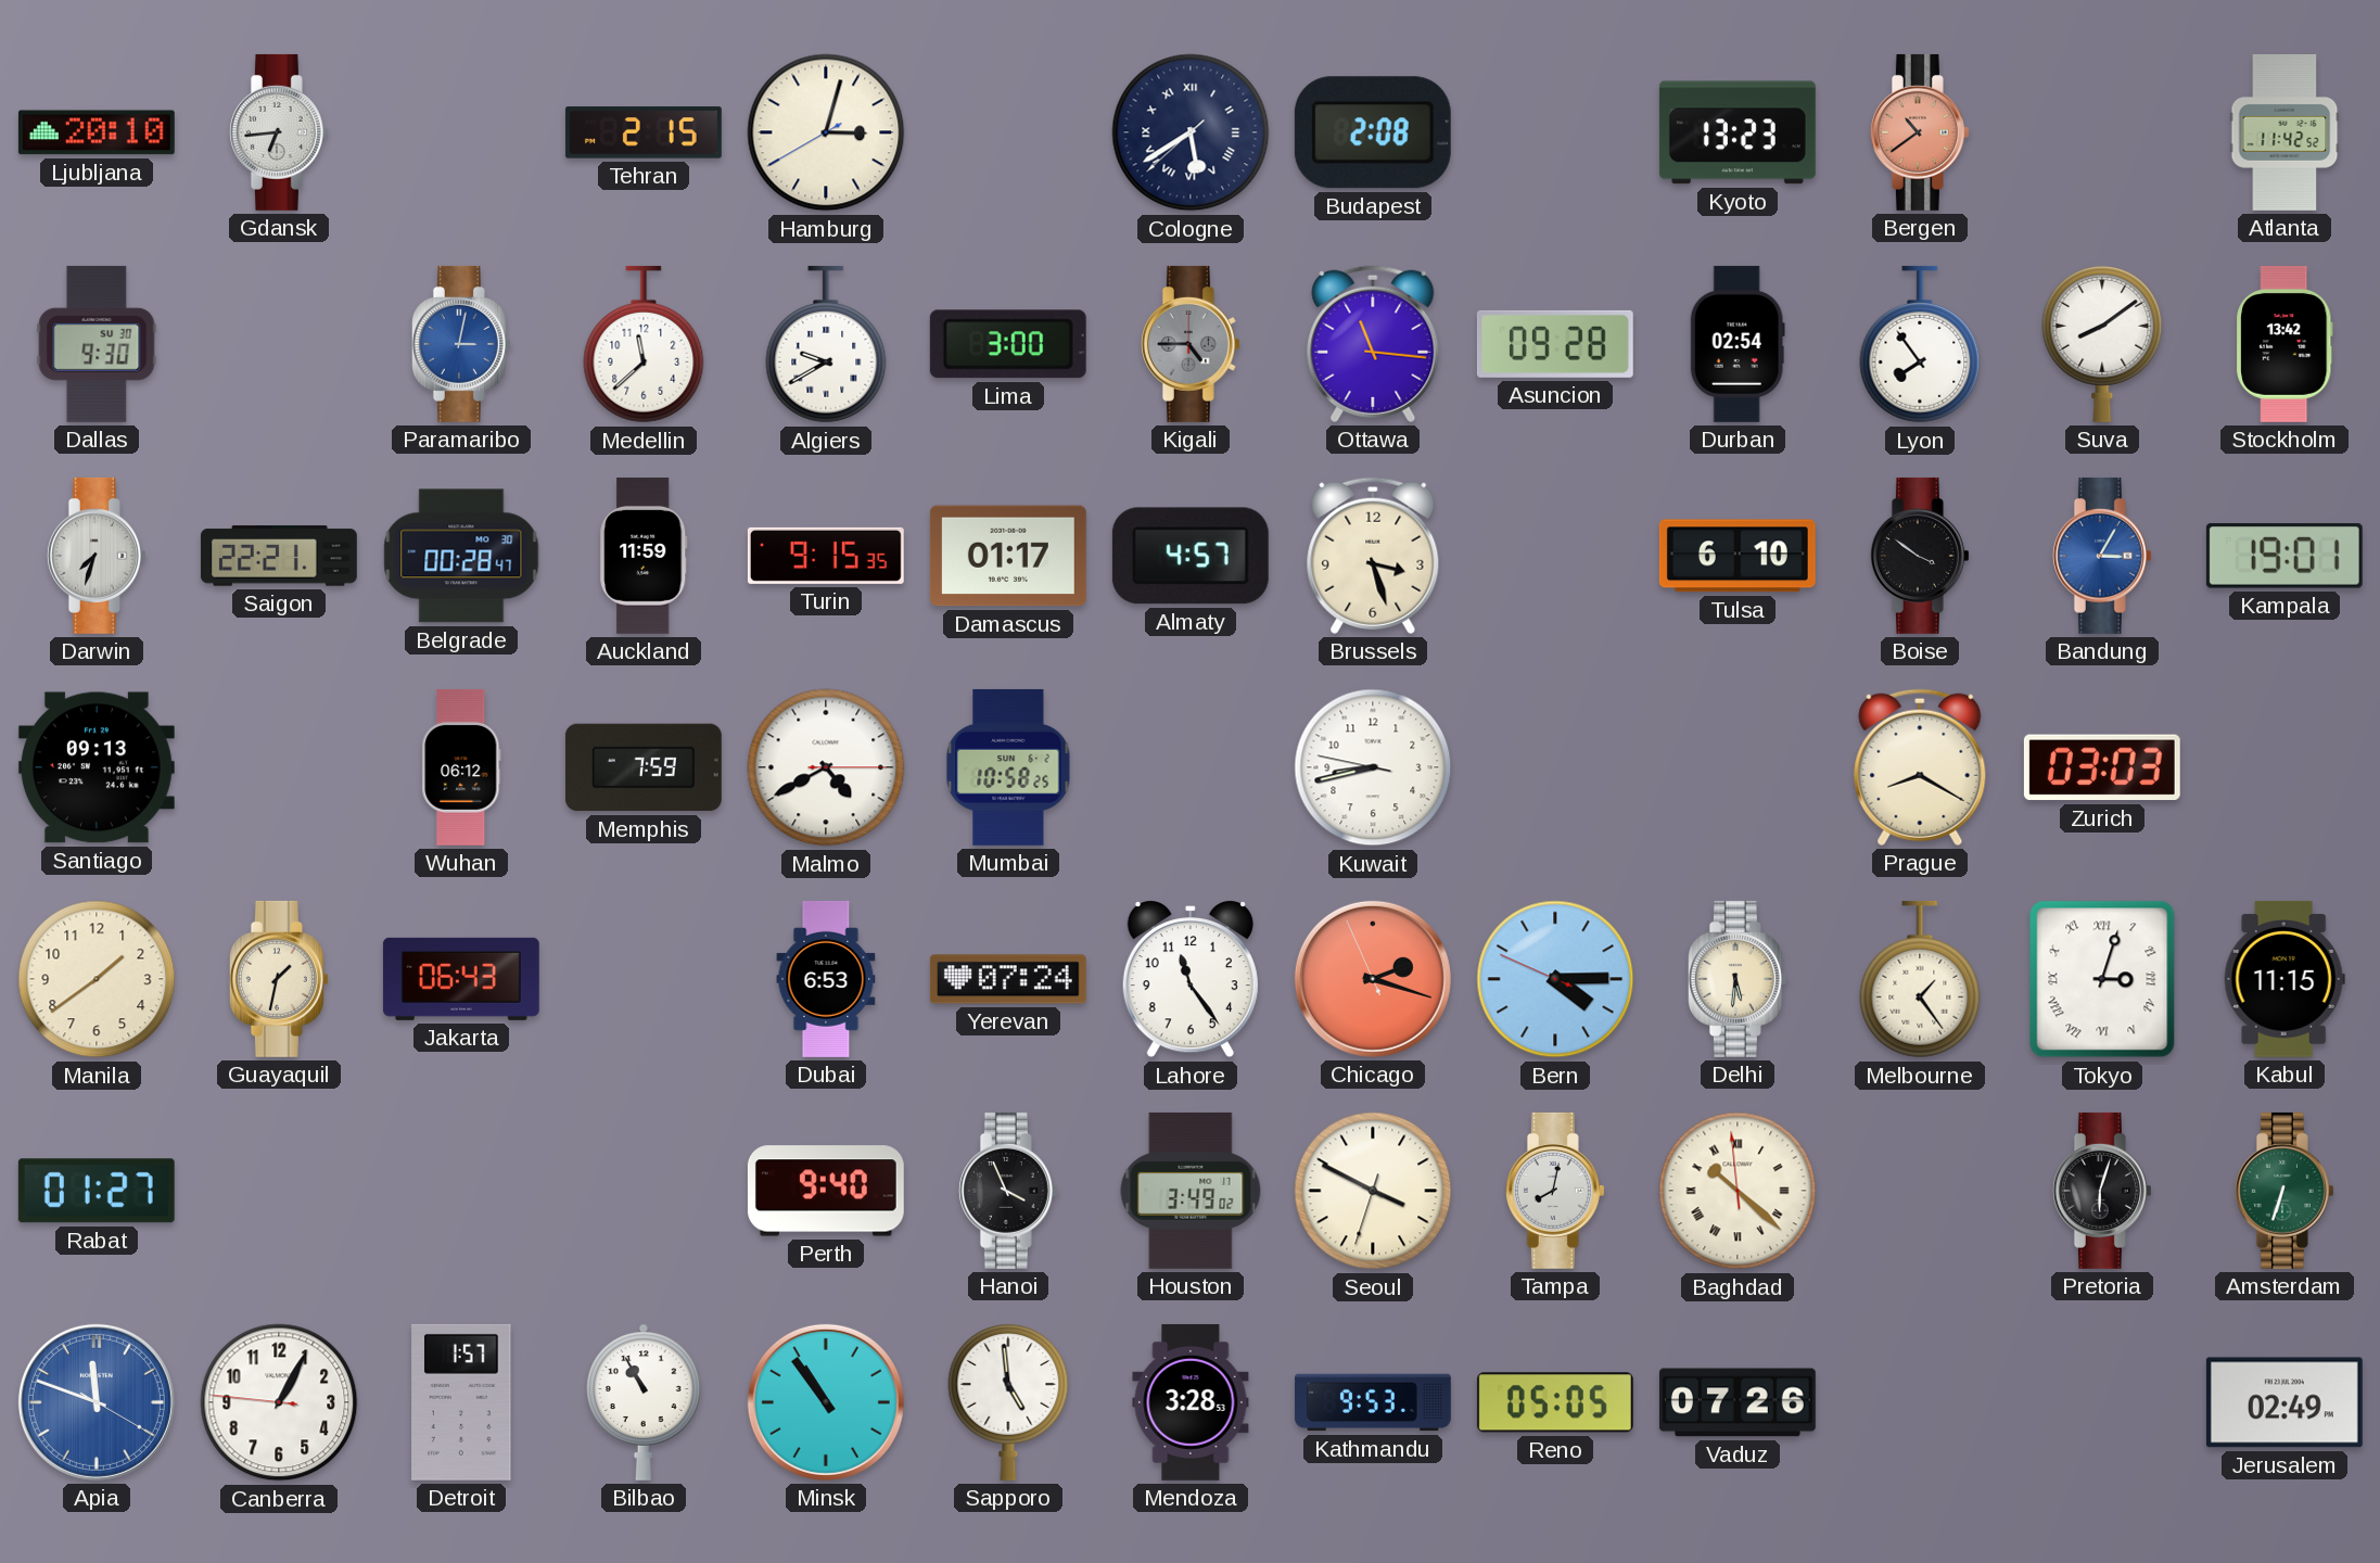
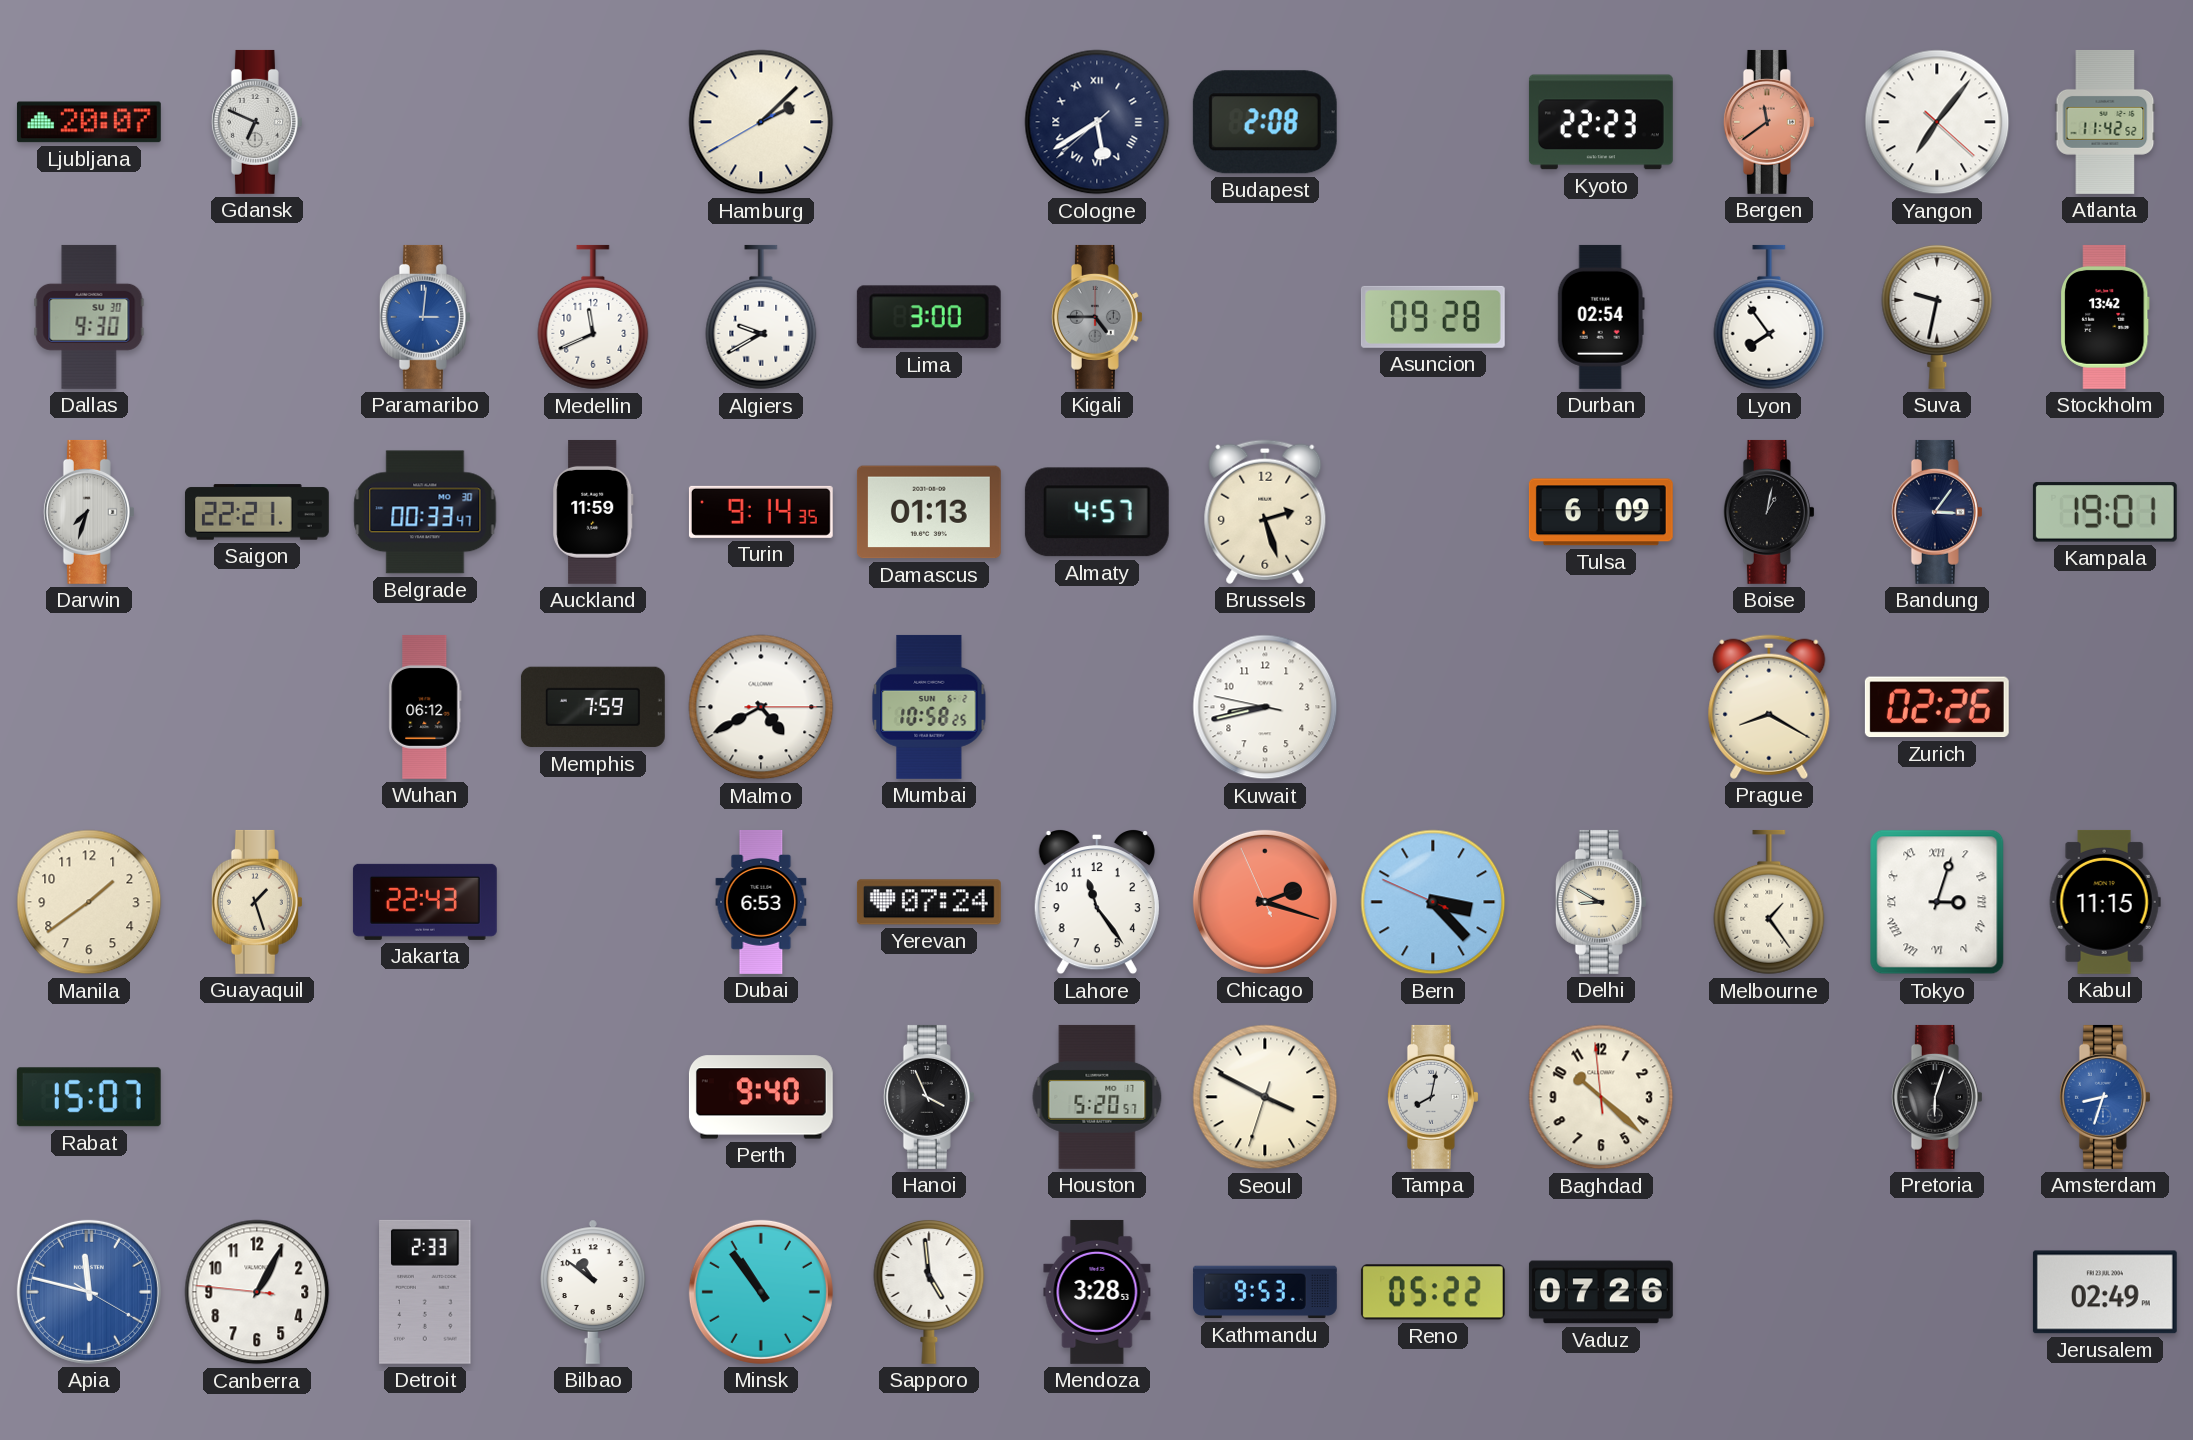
Ljubljana: 20:10 -> 20:07 (89, 122)
Gdansk: 6:44 -> 6:49 (257, 122)
Tehran: 2:15 -> none (644, 132)
Hamburg: 3:02 -> 2:07 (761, 122)
Kyoto: 13:23 -> 22:23 (1601, 122)
Bergen: 10:39 -> 11:39 (1769, 122)
Yangon: none -> 7:06 (1937, 122)
Paramaribo: 3:02 -> 3:01 (425, 317)
Medellin: 11:38 -> 11:41 (593, 317)
Ottawa: 11:16 -> none (1373, 344)
Suva: 8:09 -> 9:32 (1937, 316)
Belgrade: 00:28 -> 00:33 (425, 512)
Turin: 9:15 -> 9:14 (761, 512)
Damascus: 01:17 -> 01:13 (929, 512)
Brussels: 3:27 -> 2:27 (1265, 512)
Tulsa: 6:10 -> 6:09 (1601, 512)
Boise: 3:51 -> 1:02 (1769, 512)
Bandung: 3:05 -> 3:06 (1937, 512)
Bandung dial: blue -> navy (1937, 512)
Santiago: 09:13 -> none (97, 767)
Zurich: 03:03 -> 02:26 (1937, 707)
Guayaquil: 1:32 -> 1:27 (257, 902)
Jakarta: 06:43 -> 22:43 (425, 902)
Bern: 4:14 -> 3:22 (1433, 902)
Delhi: 5:31 -> 8:50 (1601, 902)
Rabat: 01:27 -> 15:07 (89, 1097)
Houston: 3:49 -> 5:20 (1097, 1097)
Baghdad numerals: Roman -> Arabic (1601, 1097)
Amsterdam: 6:33 -> 8:33 (2105, 1097)
Amsterdam dial: green -> blue (2105, 1097)
Apia: 11:48 -> 11:47 (89, 1292)
Detroit: 1:57 -> 2:33 (425, 1292)
Bilbao: 10:55 -> 10:51 (593, 1292)
Reno: 05:05 -> 05:22 (1433, 1292)
